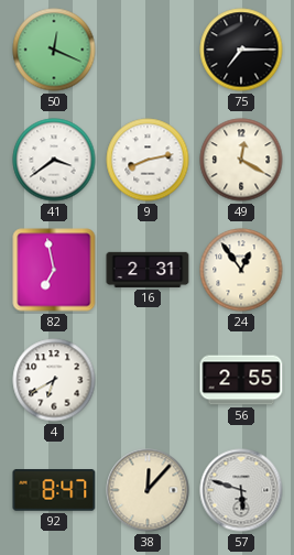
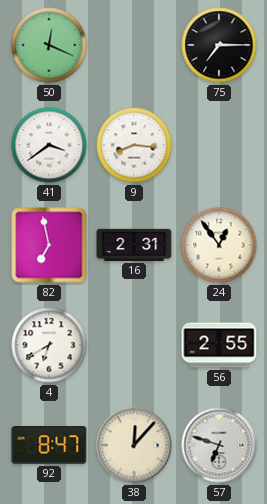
9: 8:13 -> 8:16 (134, 145)
49: 12:20 -> none (241, 160)
57: 5:48 -> 6:48 (219, 445)
